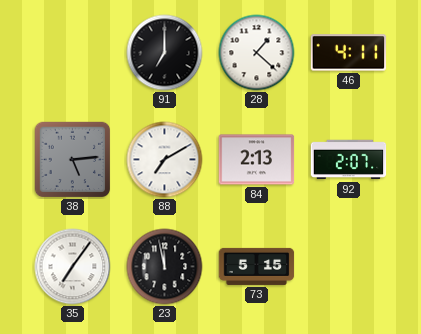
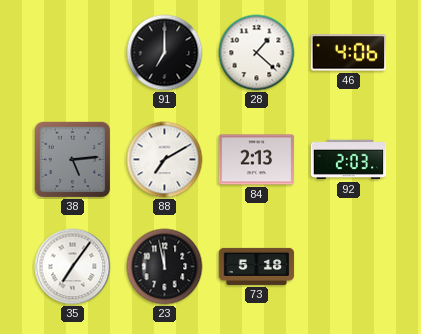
46: 4:11 -> 4:06 (349, 53)
92: 2:07 -> 2:03 (349, 160)
73: 5:15 -> 5:18 (257, 266)
